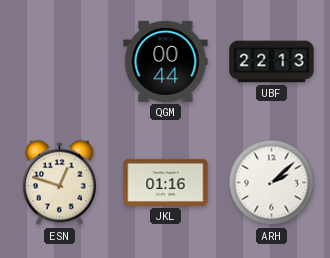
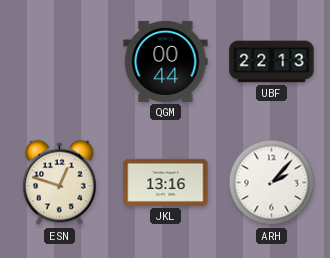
JKL: 01:16 -> 13:16 (166, 182)
ARH: 2:08 -> 2:07 (272, 183)
